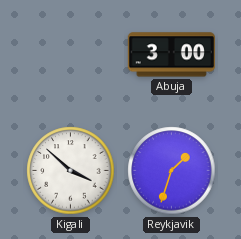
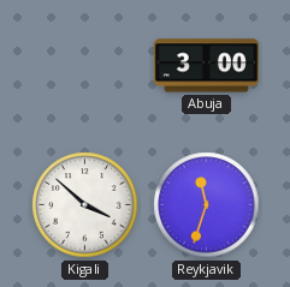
Reykjavik: 1:33 -> 11:33 (207, 205)
